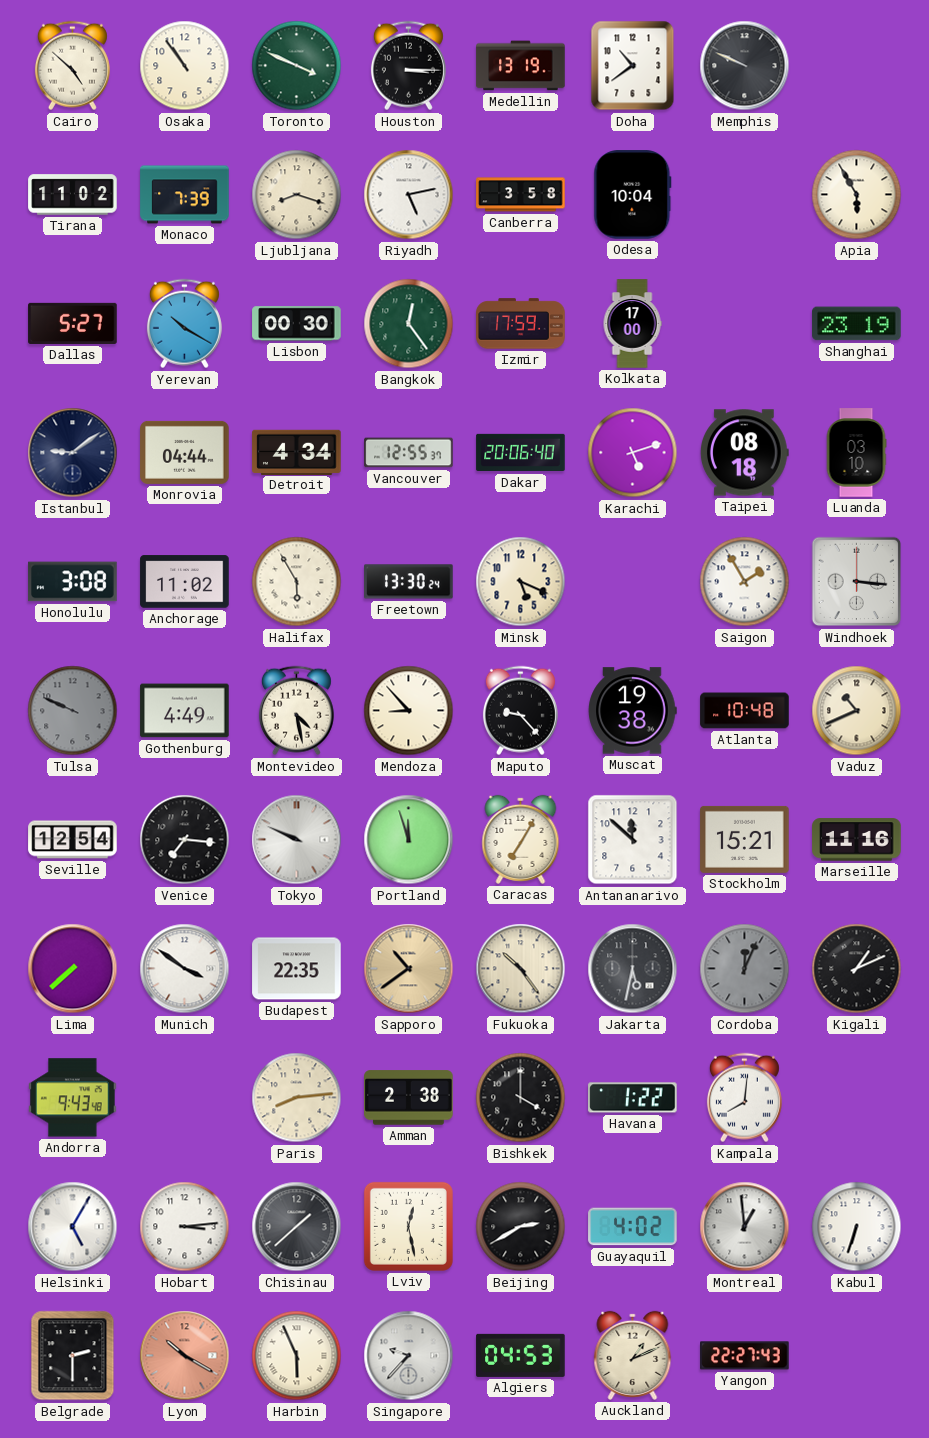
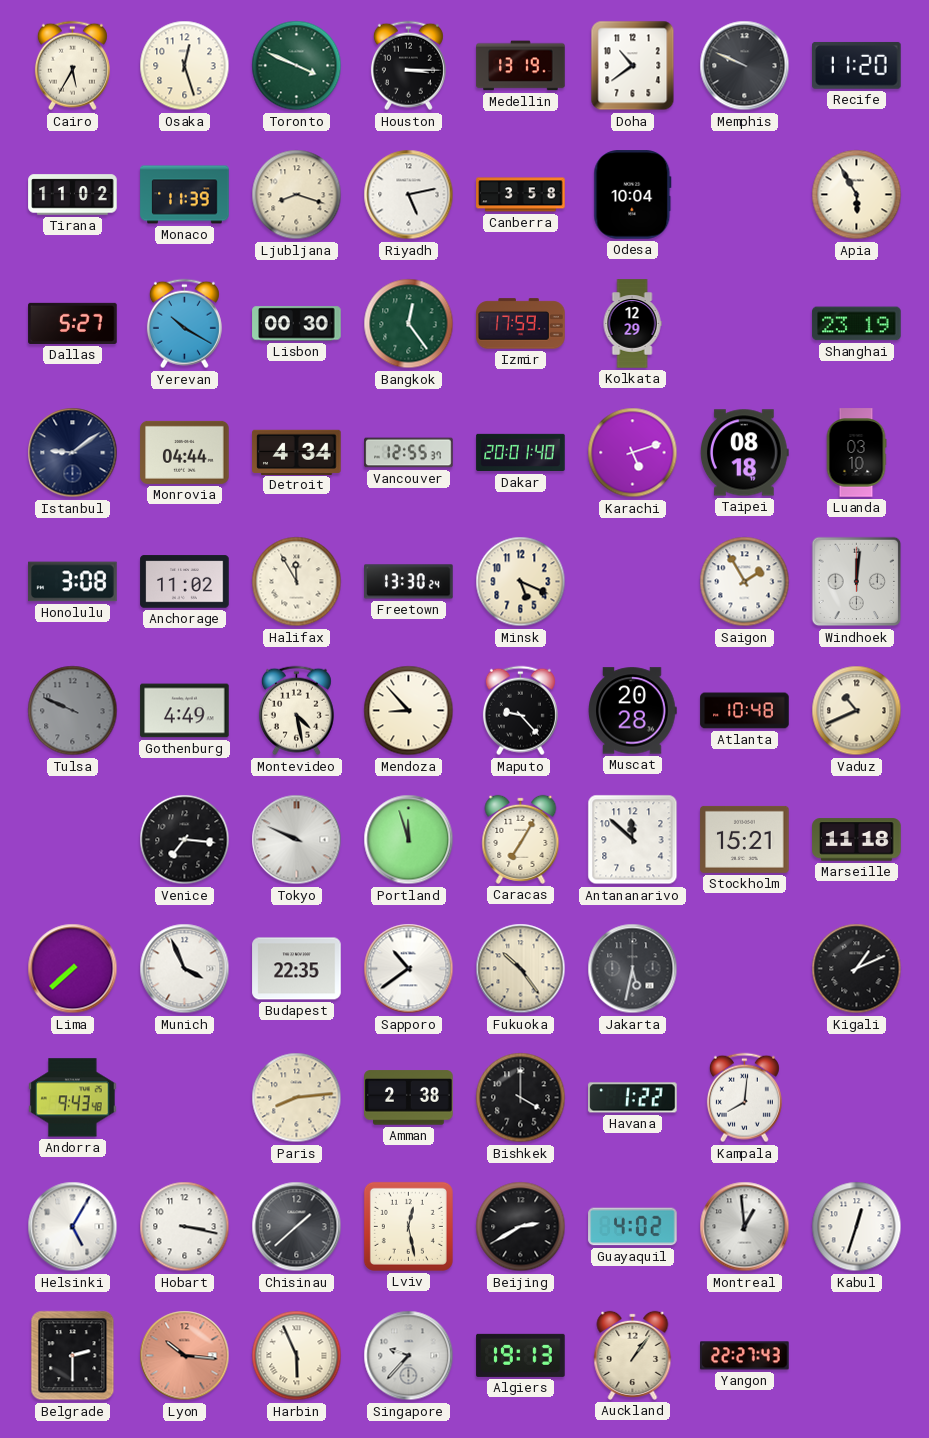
Cairo: 4:52 -> 5:35 (72, 66)
Osaka: 10:54 -> 12:27 (185, 66)
Recife: none -> 11:20 (857, 65)
Monaco: 7:39 -> 11:39 (185, 195)
Kolkata: 17:00 -> 12:29 (632, 324)
Dakar: 20:06 -> 20:01 (521, 453)
Halifax: 5:55 -> 11:55 (297, 582)
Windhoek: 3:16 -> 12:01 (857, 582)
Muscat: 19:38 -> 20:28 (632, 711)
Seville: 12:54 -> none (73, 840)
Marseille: 11:16 -> 11:18 (857, 840)
Munich: 3:51 -> 3:56 (185, 969)
Sapporo dial: champagne -> white (409, 969)
Cordoba: 12:04 -> none (745, 969)
Hobart: 3:14 -> 3:17 (185, 1227)
Kabul: 6:33 -> 12:33 (857, 1227)
Lyon: 10:20 -> 10:16 (185, 1356)
Algiers: 04:53 -> 19:13 (521, 1355)
Auckland: 1:11 -> 1:06 (633, 1355)
